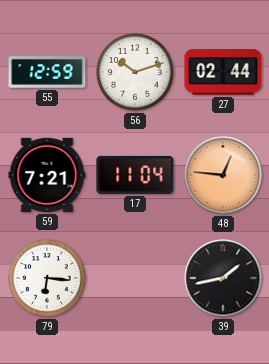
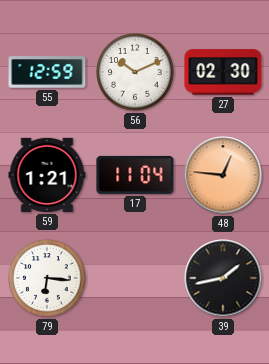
56: 10:12 -> 10:11 (135, 72)
27: 02:44 -> 02:30 (223, 72)
59: 7:21 -> 1:21 (47, 175)
